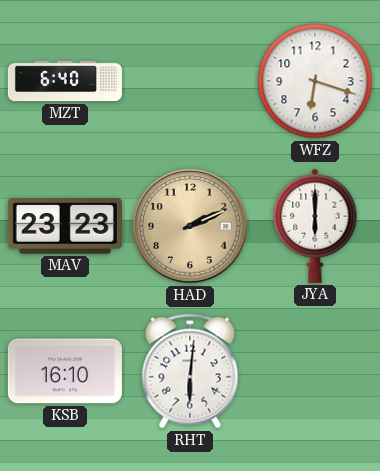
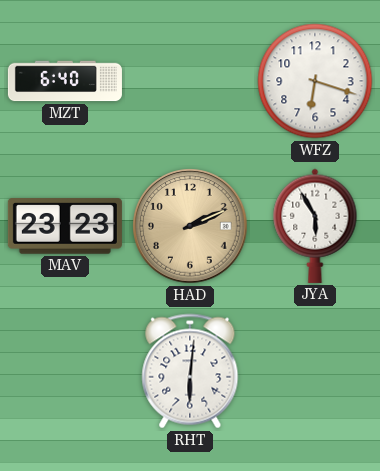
JYA: 6:00 -> 5:55 (315, 226)
KSB: 16:10 -> none (65, 371)
